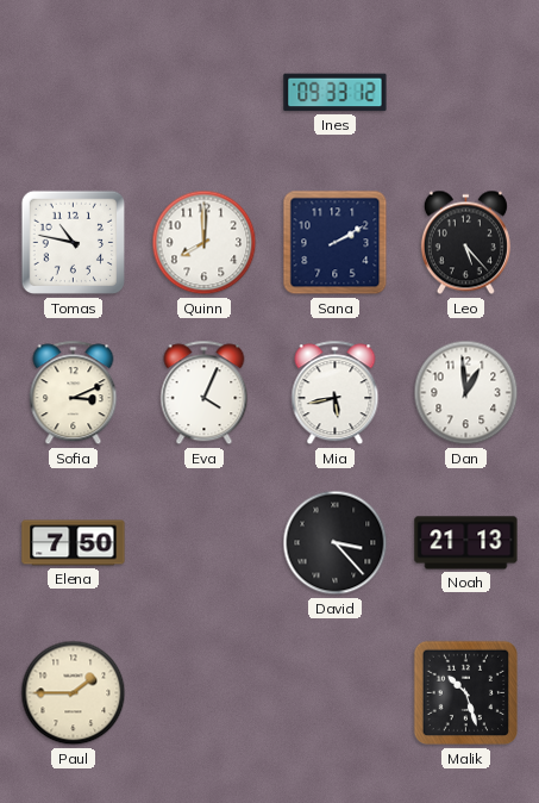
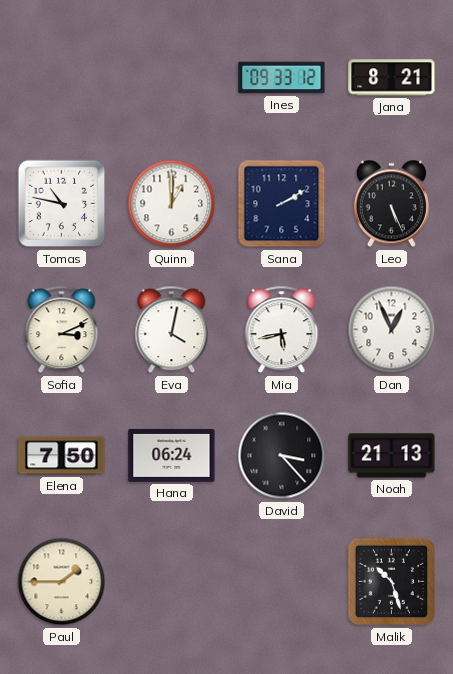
Jana: none -> 8:21 (392, 78)
Quinn: 8:00 -> 1:00 (172, 204)
Leo: 5:23 -> 5:26 (391, 204)
Eva: 4:04 -> 4:02 (172, 330)
Dan: 12:59 -> 12:56 (392, 330)
Hana: none -> 06:24 (172, 455)
